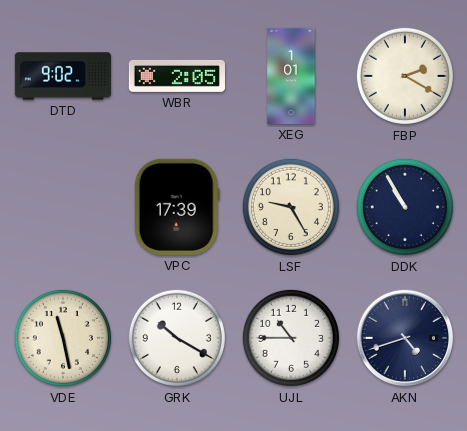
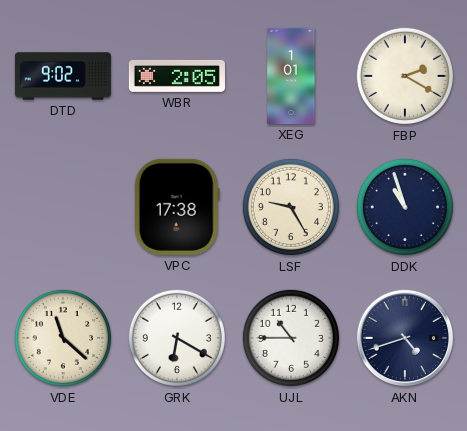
VPC: 17:39 -> 17:38 (177, 207)
DDK: 10:55 -> 10:57 (405, 207)
VDE: 11:28 -> 11:22 (63, 338)
GRK: 10:20 -> 6:20 (177, 338)
